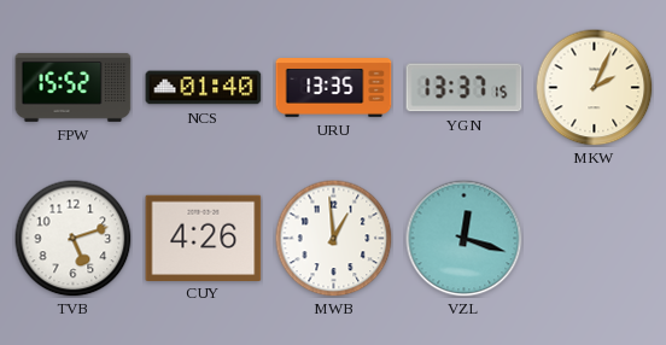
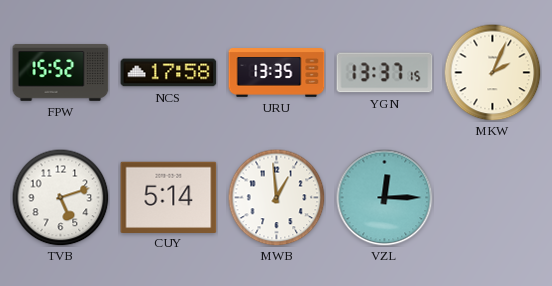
NCS: 01:40 -> 17:58 (169, 73)
CUY: 4:26 -> 5:14 (169, 197)
VZL: 12:18 -> 12:15 (385, 198)
